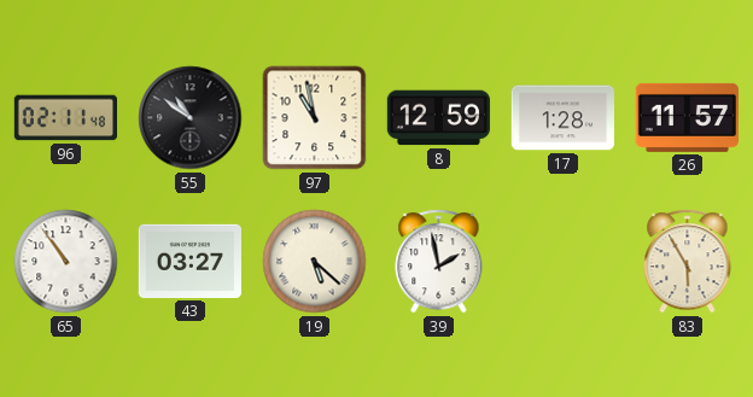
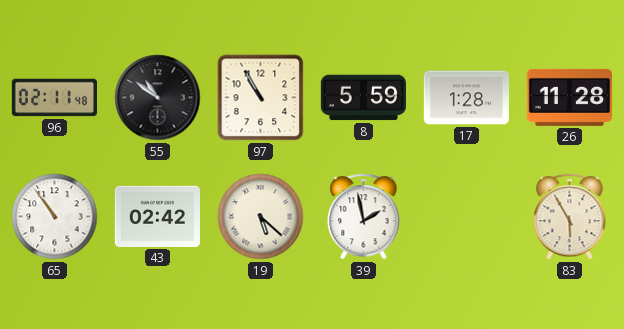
97: 10:58 -> 10:55 (261, 98)
8: 12:59 -> 5:59 (363, 98)
26: 11:57 -> 11:28 (569, 97)
43: 03:27 -> 02:42 (157, 216)
